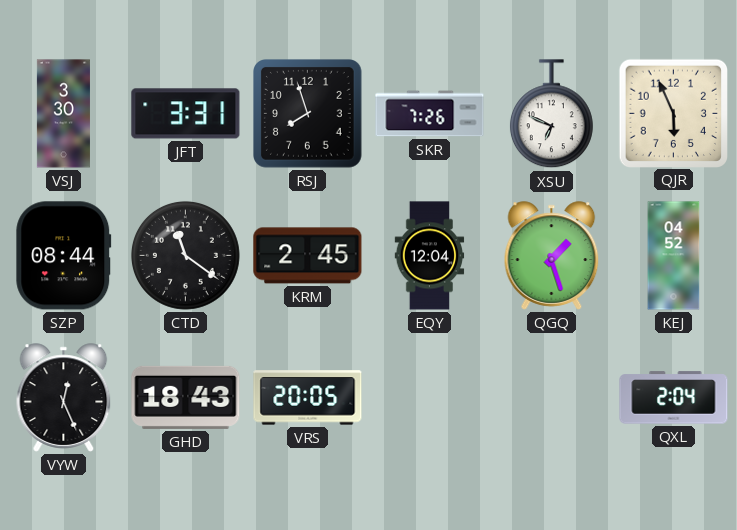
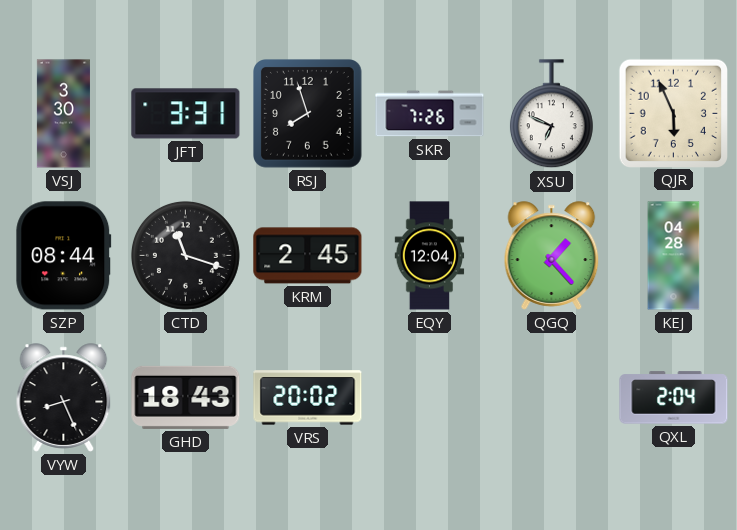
CTD: 11:21 -> 11:18 (185, 255)
QGQ: 1:27 -> 1:23 (552, 256)
KEJ: 04:52 -> 04:28 (674, 256)
VYW: 12:26 -> 8:26 (64, 398)
VRS: 20:05 -> 20:02 (308, 398)
